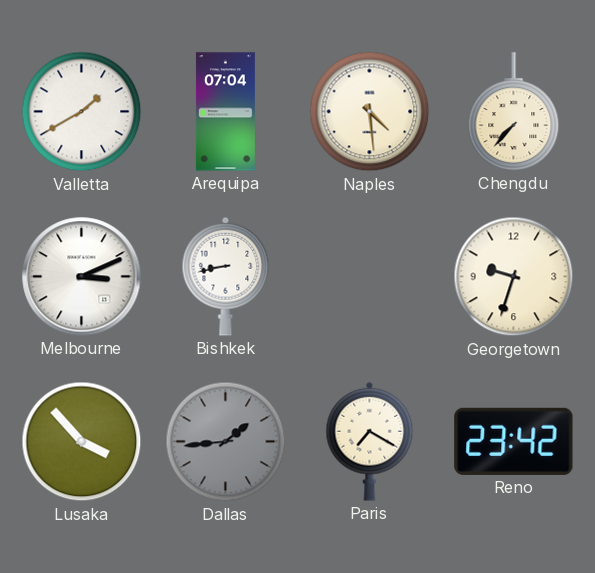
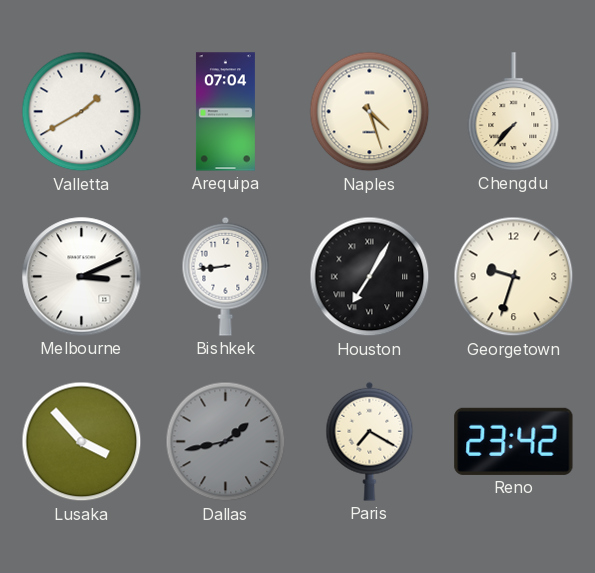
Naples: 4:29 -> 4:27 (370, 112)
Bishkek: 8:43 -> 8:44 (226, 276)
Houston: none -> 7:05 (370, 277)
Dallas: 1:44 -> 1:43 (226, 442)
